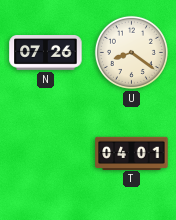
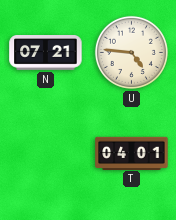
N: 07:26 -> 07:21 (46, 53)
U: 8:21 -> 4:46 (131, 52)
